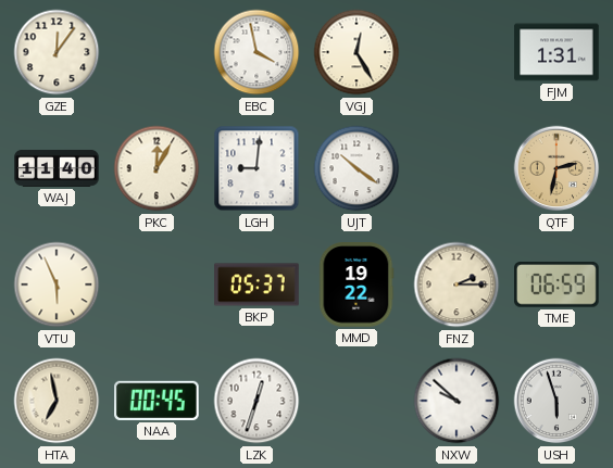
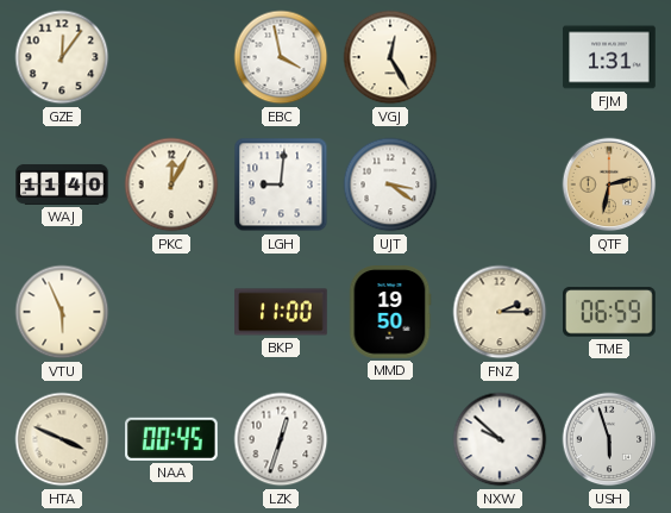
UJT: 10:21 -> 3:21 (390, 184)
BKP: 05:37 -> 11:00 (281, 312)
MMD: 19:22 -> 19:50 (390, 312)
HTA: 6:58 -> 3:49 (62, 439)
